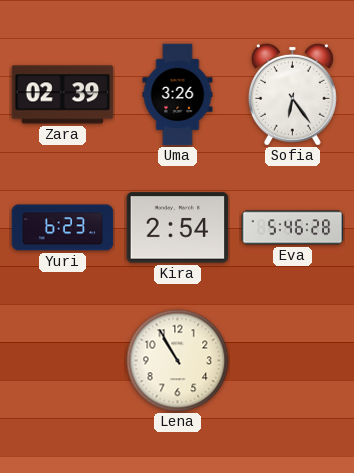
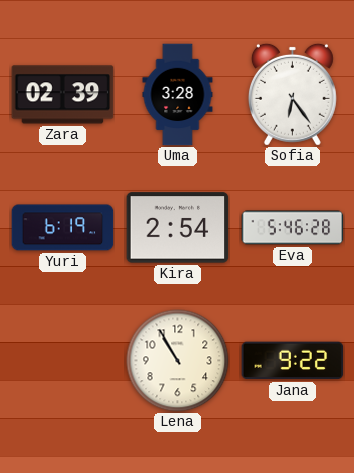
Uma: 3:26 -> 3:28 (178, 95)
Yuri: 6:23 -> 6:19 (63, 228)
Jana: none -> 9:22 (293, 361)
